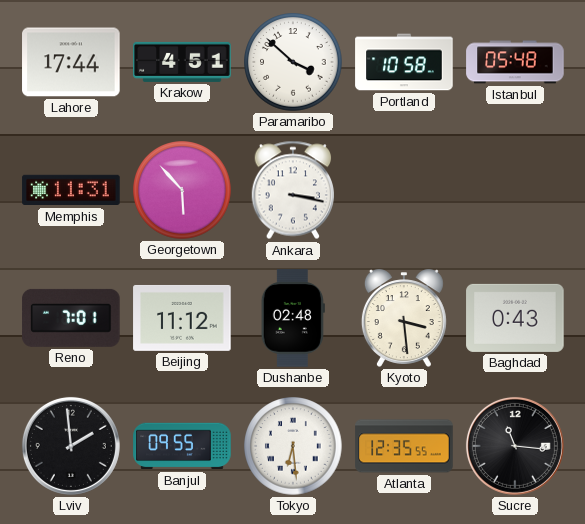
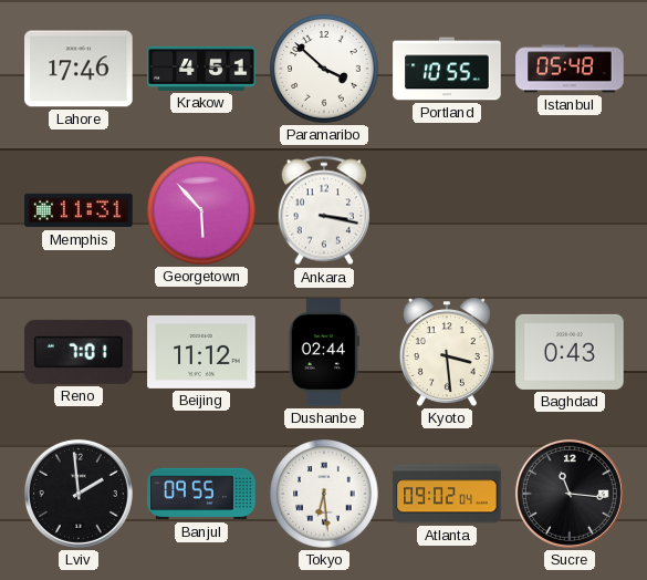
Lahore: 17:44 -> 17:46 (79, 69)
Portland: 10:58 -> 10:55 (447, 69)
Dushanbe: 02:48 -> 02:44 (324, 352)
Atlanta: 12:35 -> 09:02 (447, 494)
